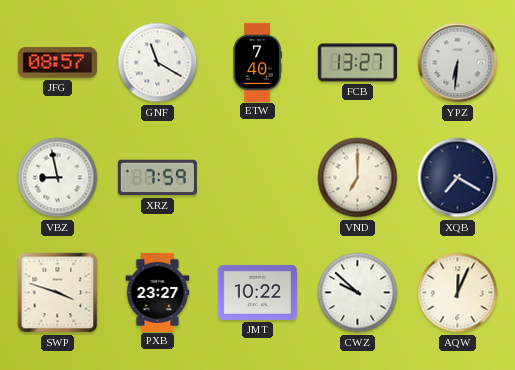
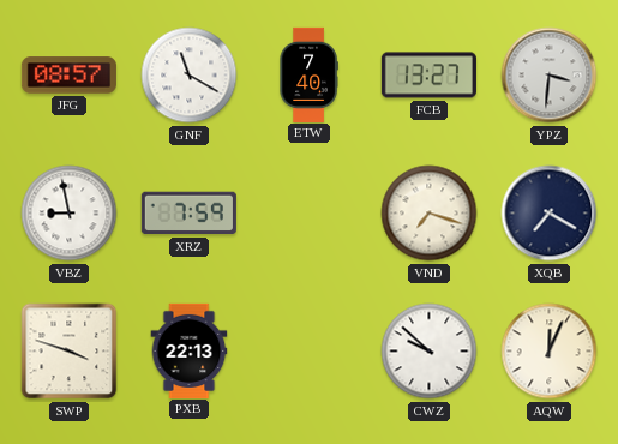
YPZ: 6:31 -> 3:31 (550, 76)
VND: 7:00 -> 7:18 (430, 214)
PXB: 23:27 -> 22:13 (190, 350)
JMT: 10:22 -> none (257, 292)
